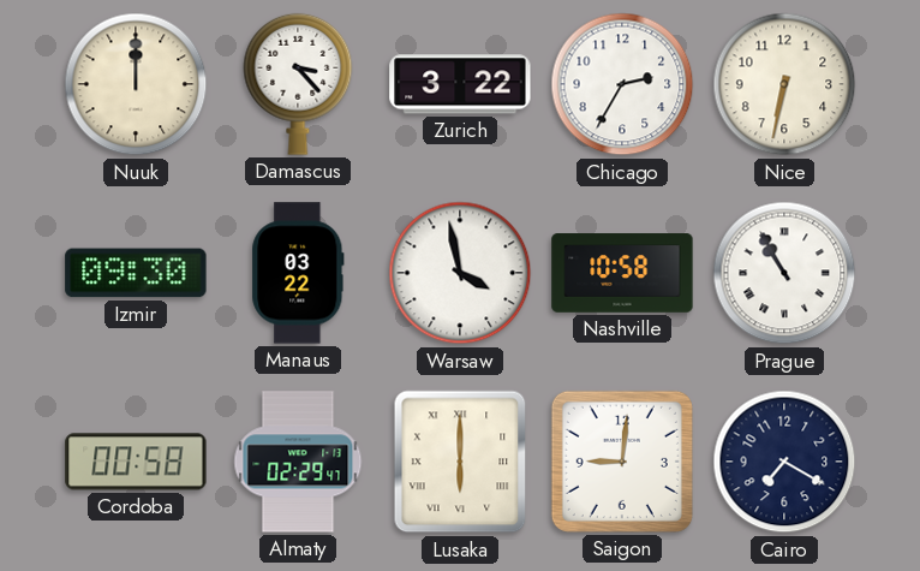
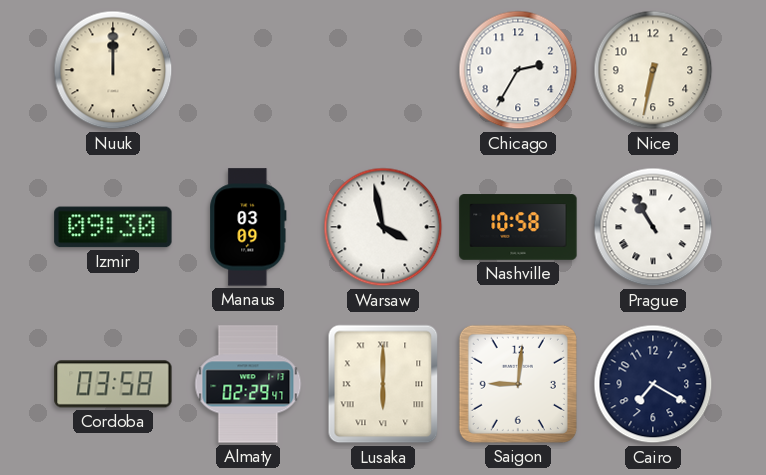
Damascus: 3:23 -> none (298, 84)
Zurich: 3:22 -> none (460, 84)
Manaus: 03:22 -> 03:09 (248, 227)
Cordoba: 00:58 -> 03:58 (113, 384)
